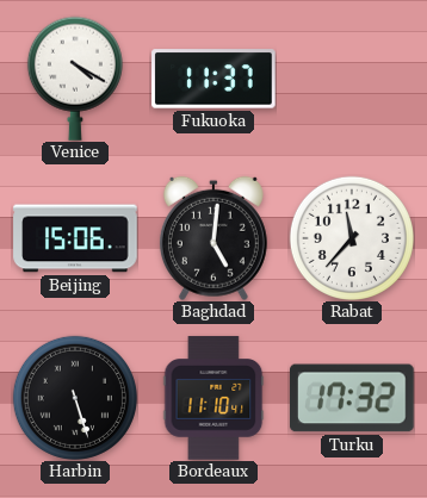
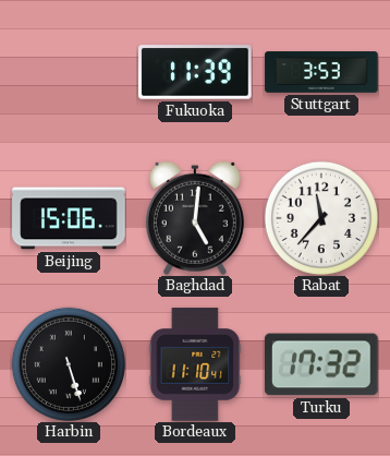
Venice: 4:20 -> none (75, 79)
Fukuoka: 11:37 -> 11:39 (195, 72)
Stuttgart: none -> 3:53 (321, 72)
